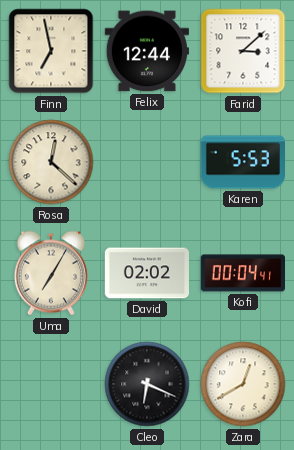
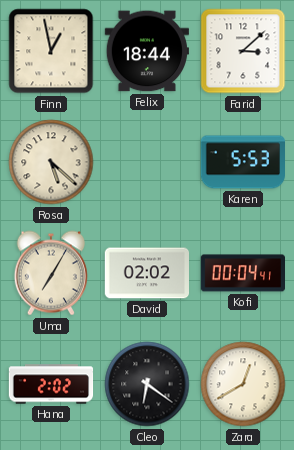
Finn: 6:58 -> 12:58 (51, 51)
Felix: 12:44 -> 18:44 (147, 51)
Rosa: 12:22 -> 5:22 (51, 162)
Hana: none -> 2:02 (51, 384)
Cleo: 6:19 -> 6:21 (147, 384)
